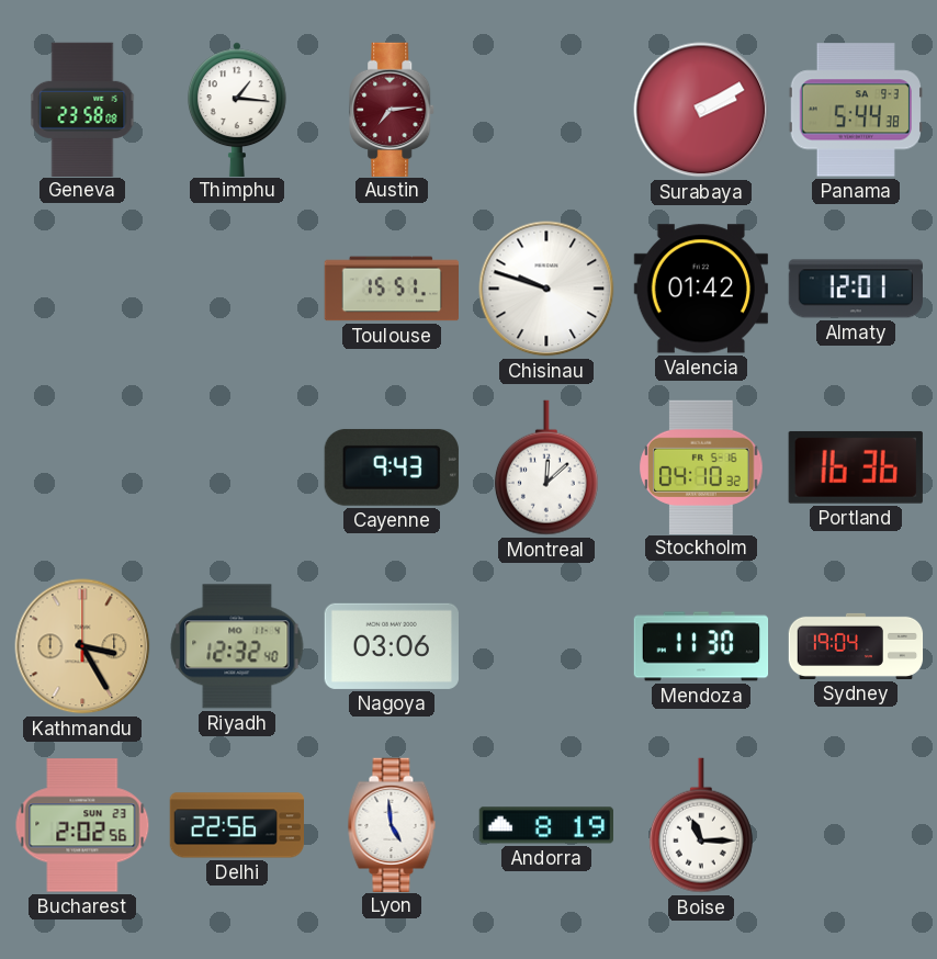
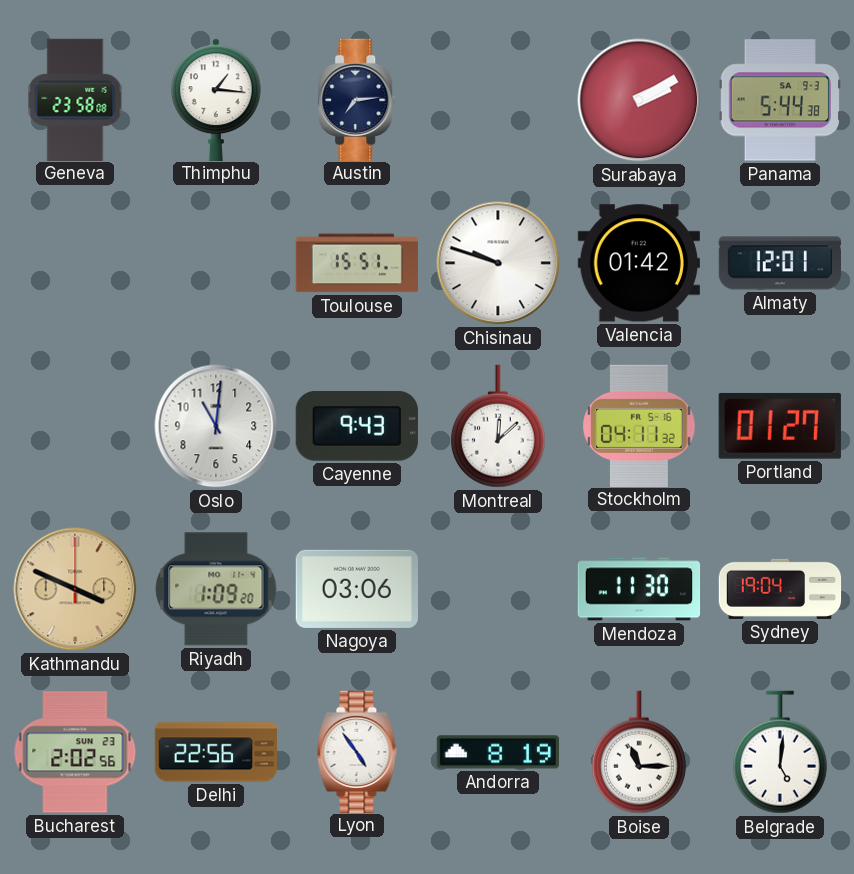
Austin dial: burgundy -> navy (358, 99)
Oslo: none -> 11:01 (216, 426)
Stockholm: 04:10 -> 04:11 (639, 425)
Portland: 16:36 -> 01:27 (780, 426)
Kathmandu: 3:25 -> 3:49 (75, 589)
Riyadh: 12:32 -> 1:09 (216, 589)
Lyon: 4:59 -> 4:54 (357, 751)
Belgrade: none -> 5:01 (780, 752)
